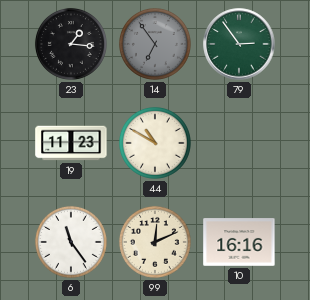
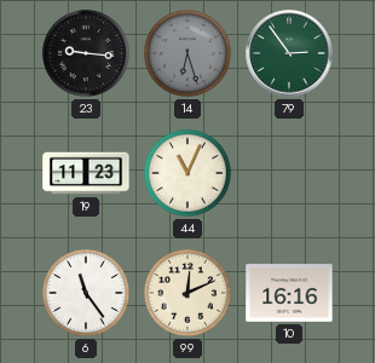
23: 1:16 -> 9:16 (86, 53)
14: 6:54 -> 6:27 (187, 53)
44: 10:50 -> 11:04 (187, 173)
